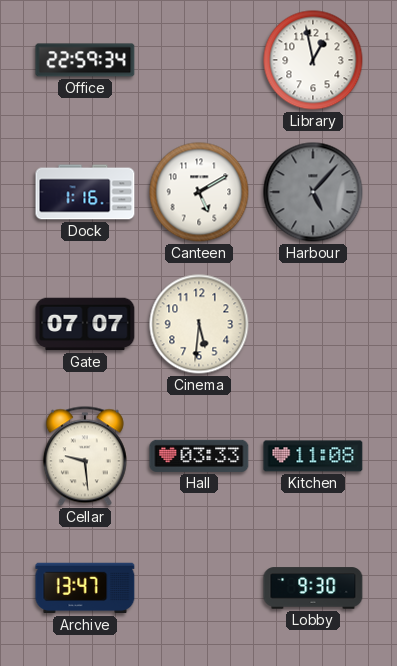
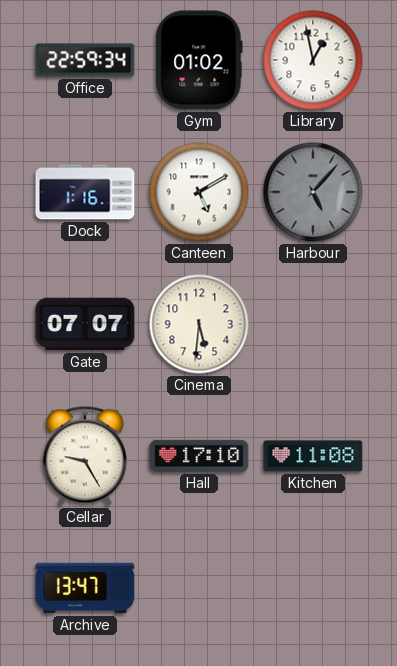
Gym: none -> 01:02 (199, 60)
Cellar: 9:29 -> 9:25 (85, 456)
Hall: 03:33 -> 17:10 (199, 456)
Lobby: 9:30 -> none (313, 588)
